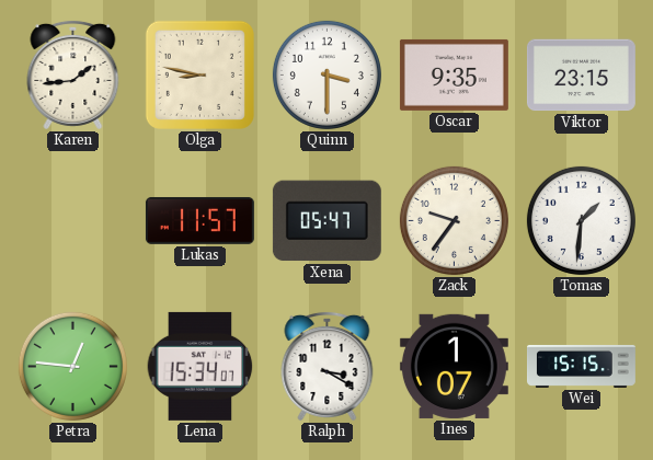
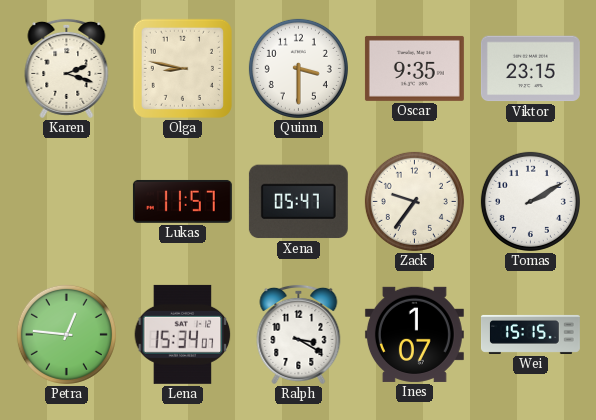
Karen: 1:44 -> 2:18 (67, 68)
Tomas: 1:31 -> 2:10 (530, 201)
